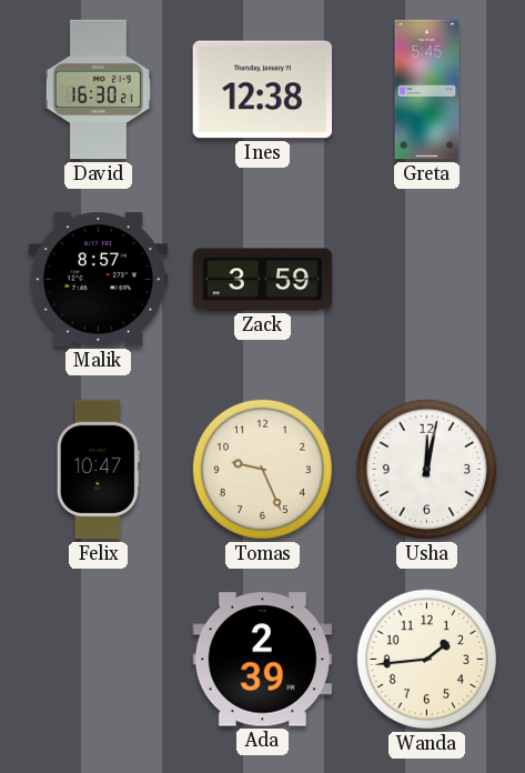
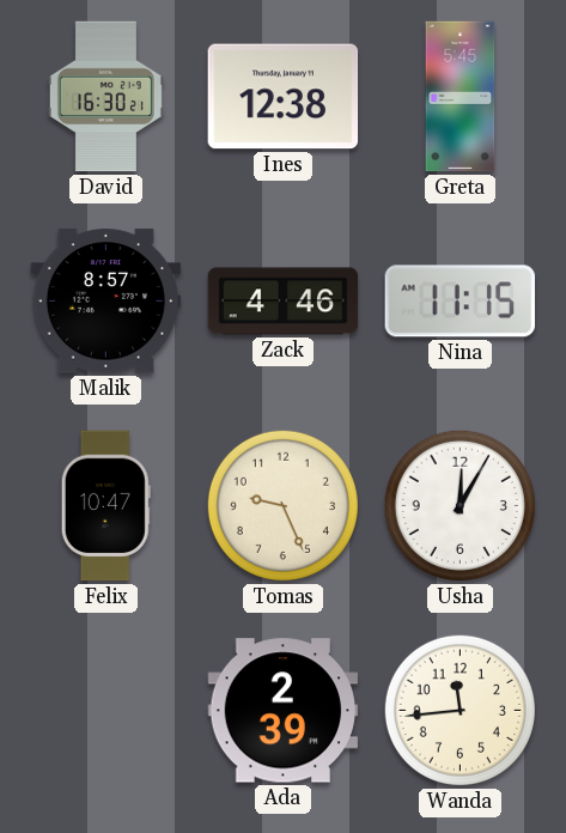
Zack: 3:59 -> 4:46 (284, 302)
Nina: none -> 11:15 (461, 302)
Usha: 12:02 -> 12:05 (460, 505)
Wanda: 1:44 -> 11:44 (460, 710)
